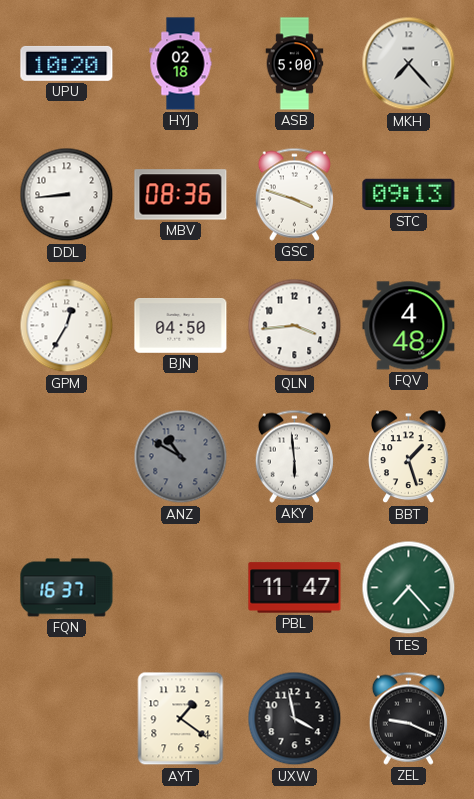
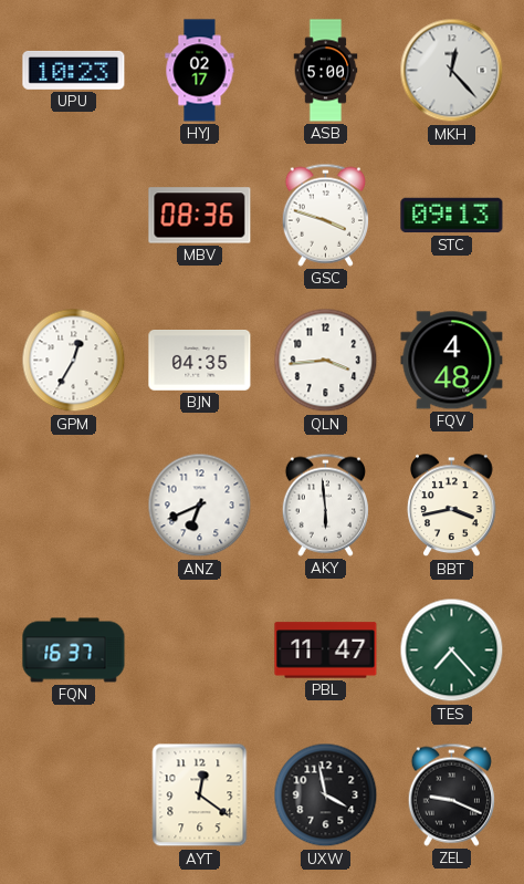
UPU: 10:20 -> 10:23 (74, 70)
HYJ: 02:18 -> 02:17 (200, 71)
MKH: 7:23 -> 12:23 (452, 71)
DDL: 8:44 -> none (67, 195)
BJN: 04:50 -> 04:35 (200, 361)
ANZ: 10:50 -> 6:41 (200, 506)
ANZ dial: grey -> white (200, 506)
BBT: 1:27 -> 3:43 (452, 506)
AYT: 1:21 -> 12:21 (200, 795)
